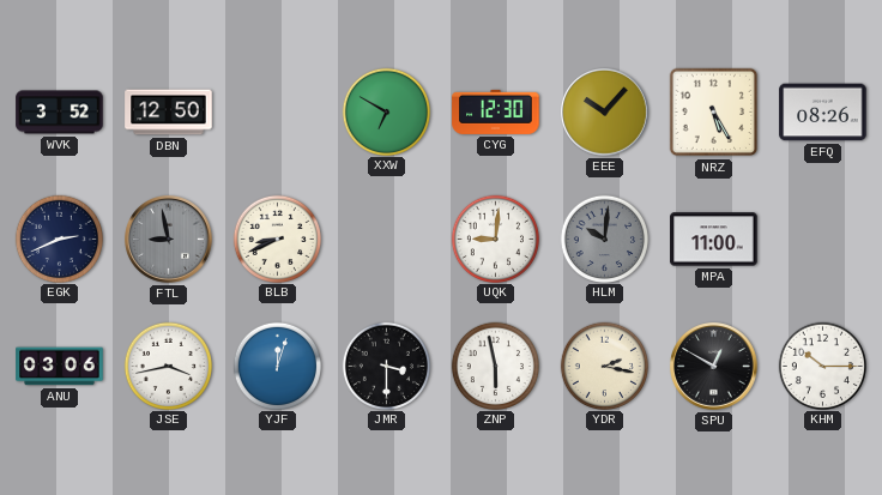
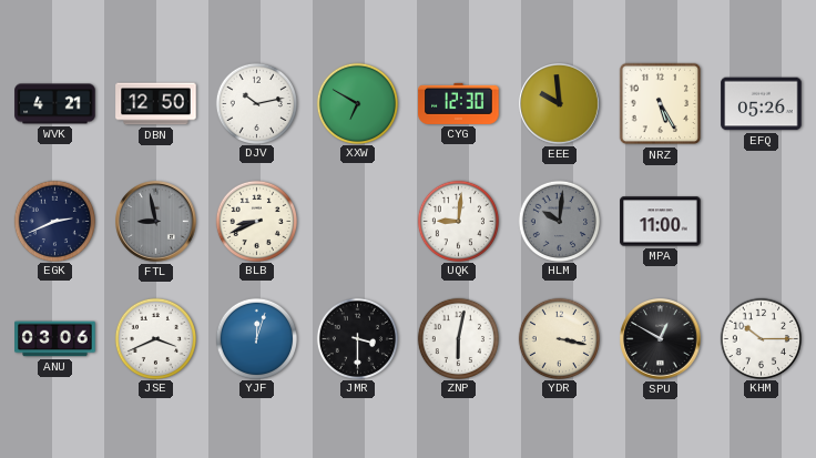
WVK: 3:52 -> 4:21 (55, 104)
DJV: none -> 10:13 (256, 103)
EEE: 10:07 -> 9:59 (560, 104)
EFQ: 08:26 -> 05:26 (762, 104)
JSE: 3:43 -> 3:41 (155, 338)
ZNP: 5:58 -> 6:02 (458, 338)
YDR: 2:17 -> 3:17 (559, 338)
